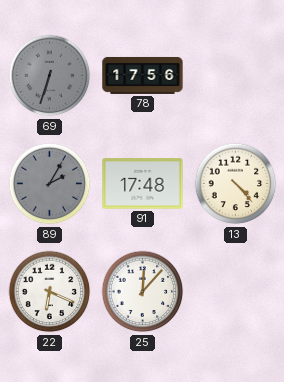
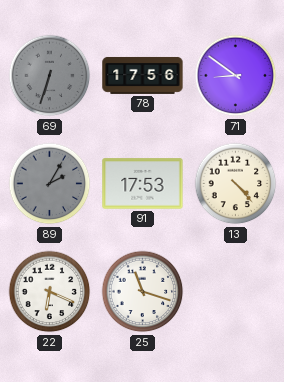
71: none -> 8:51 (236, 76)
91: 17:48 -> 17:53 (143, 184)
25: 12:07 -> 11:18 (143, 292)
